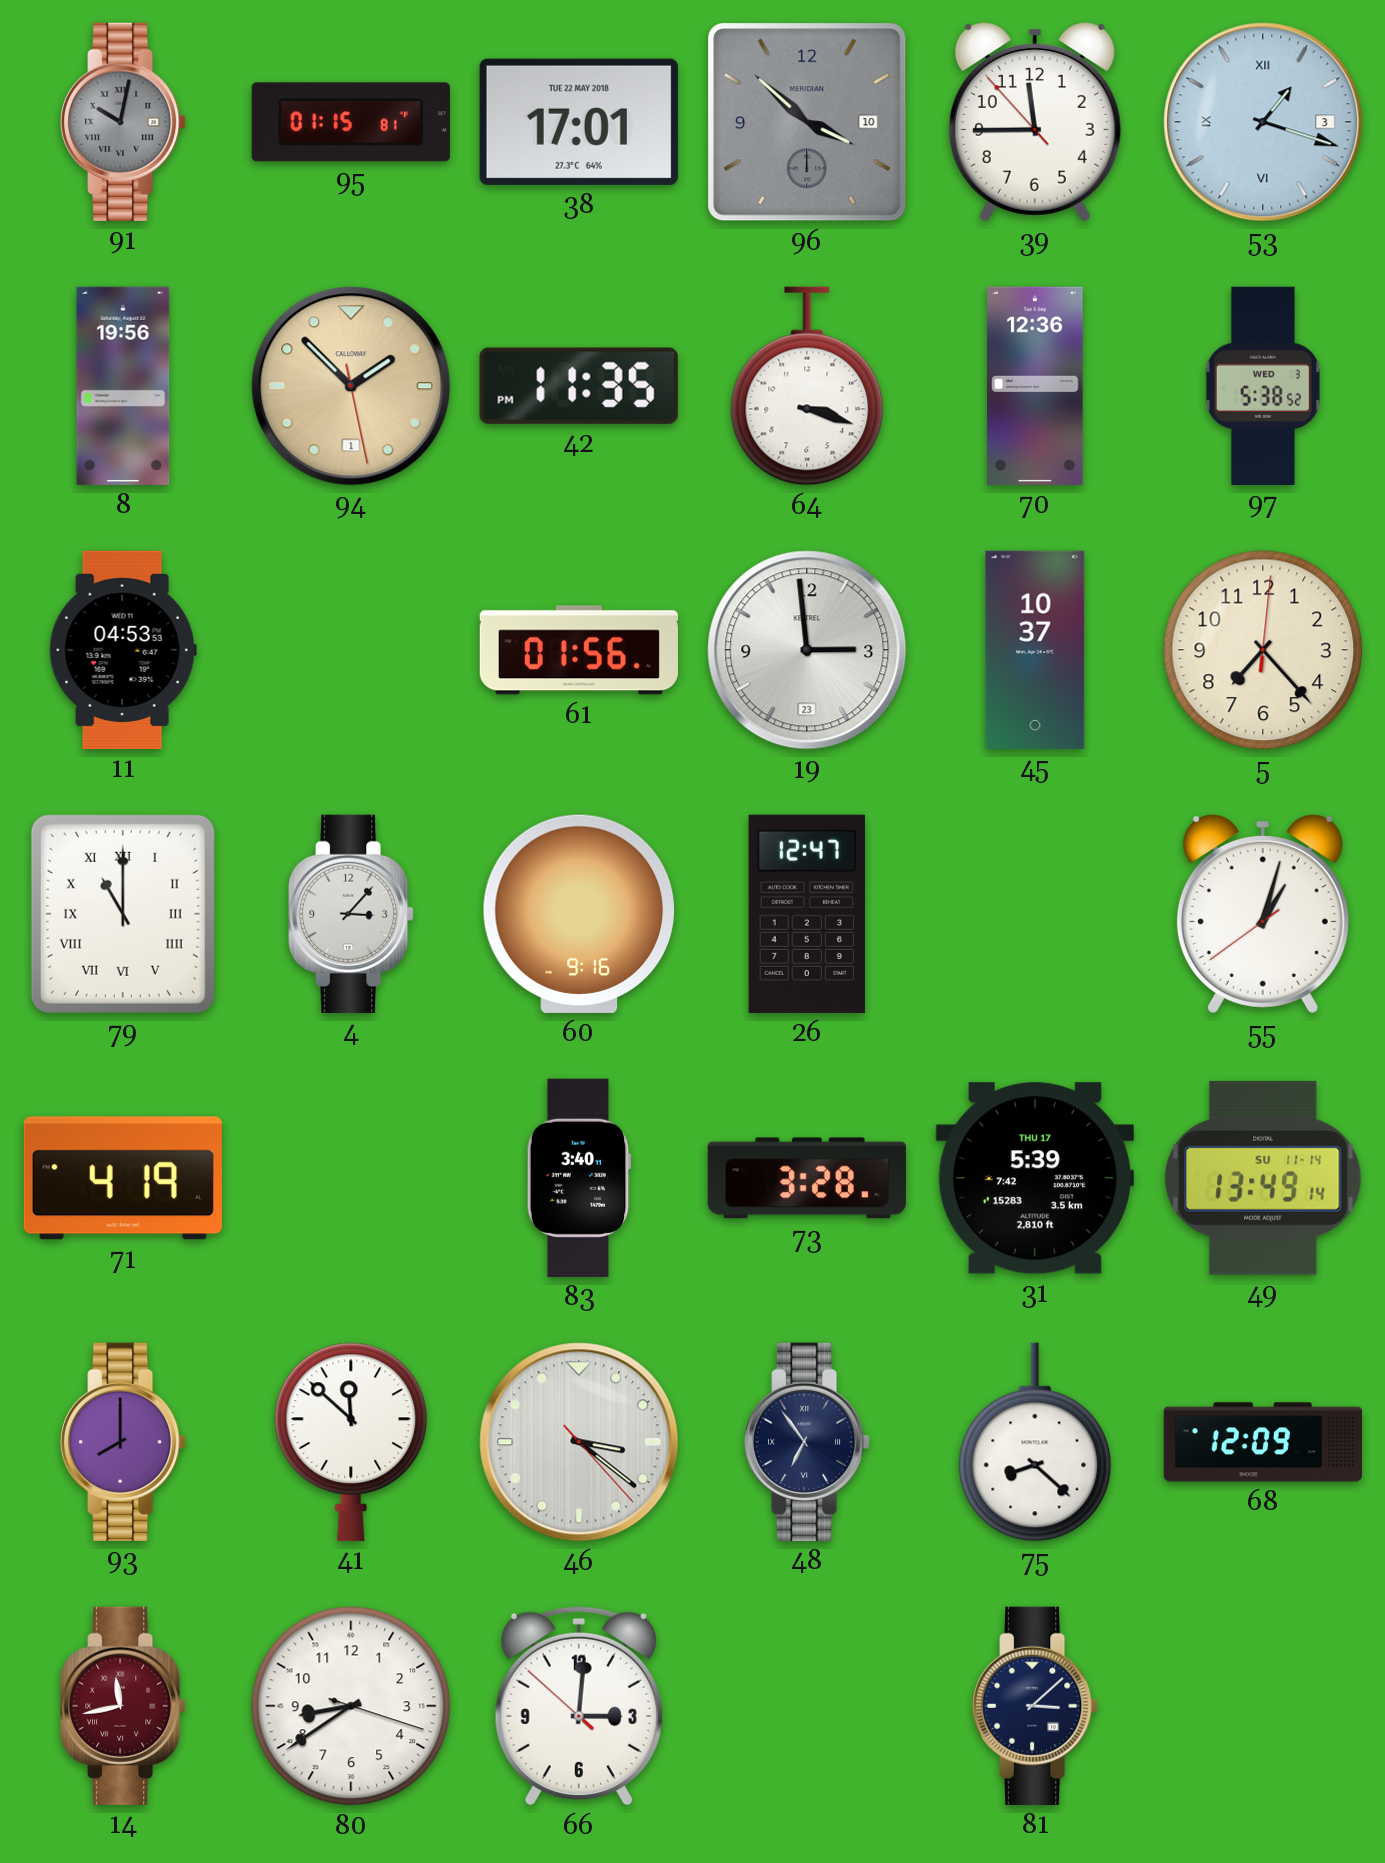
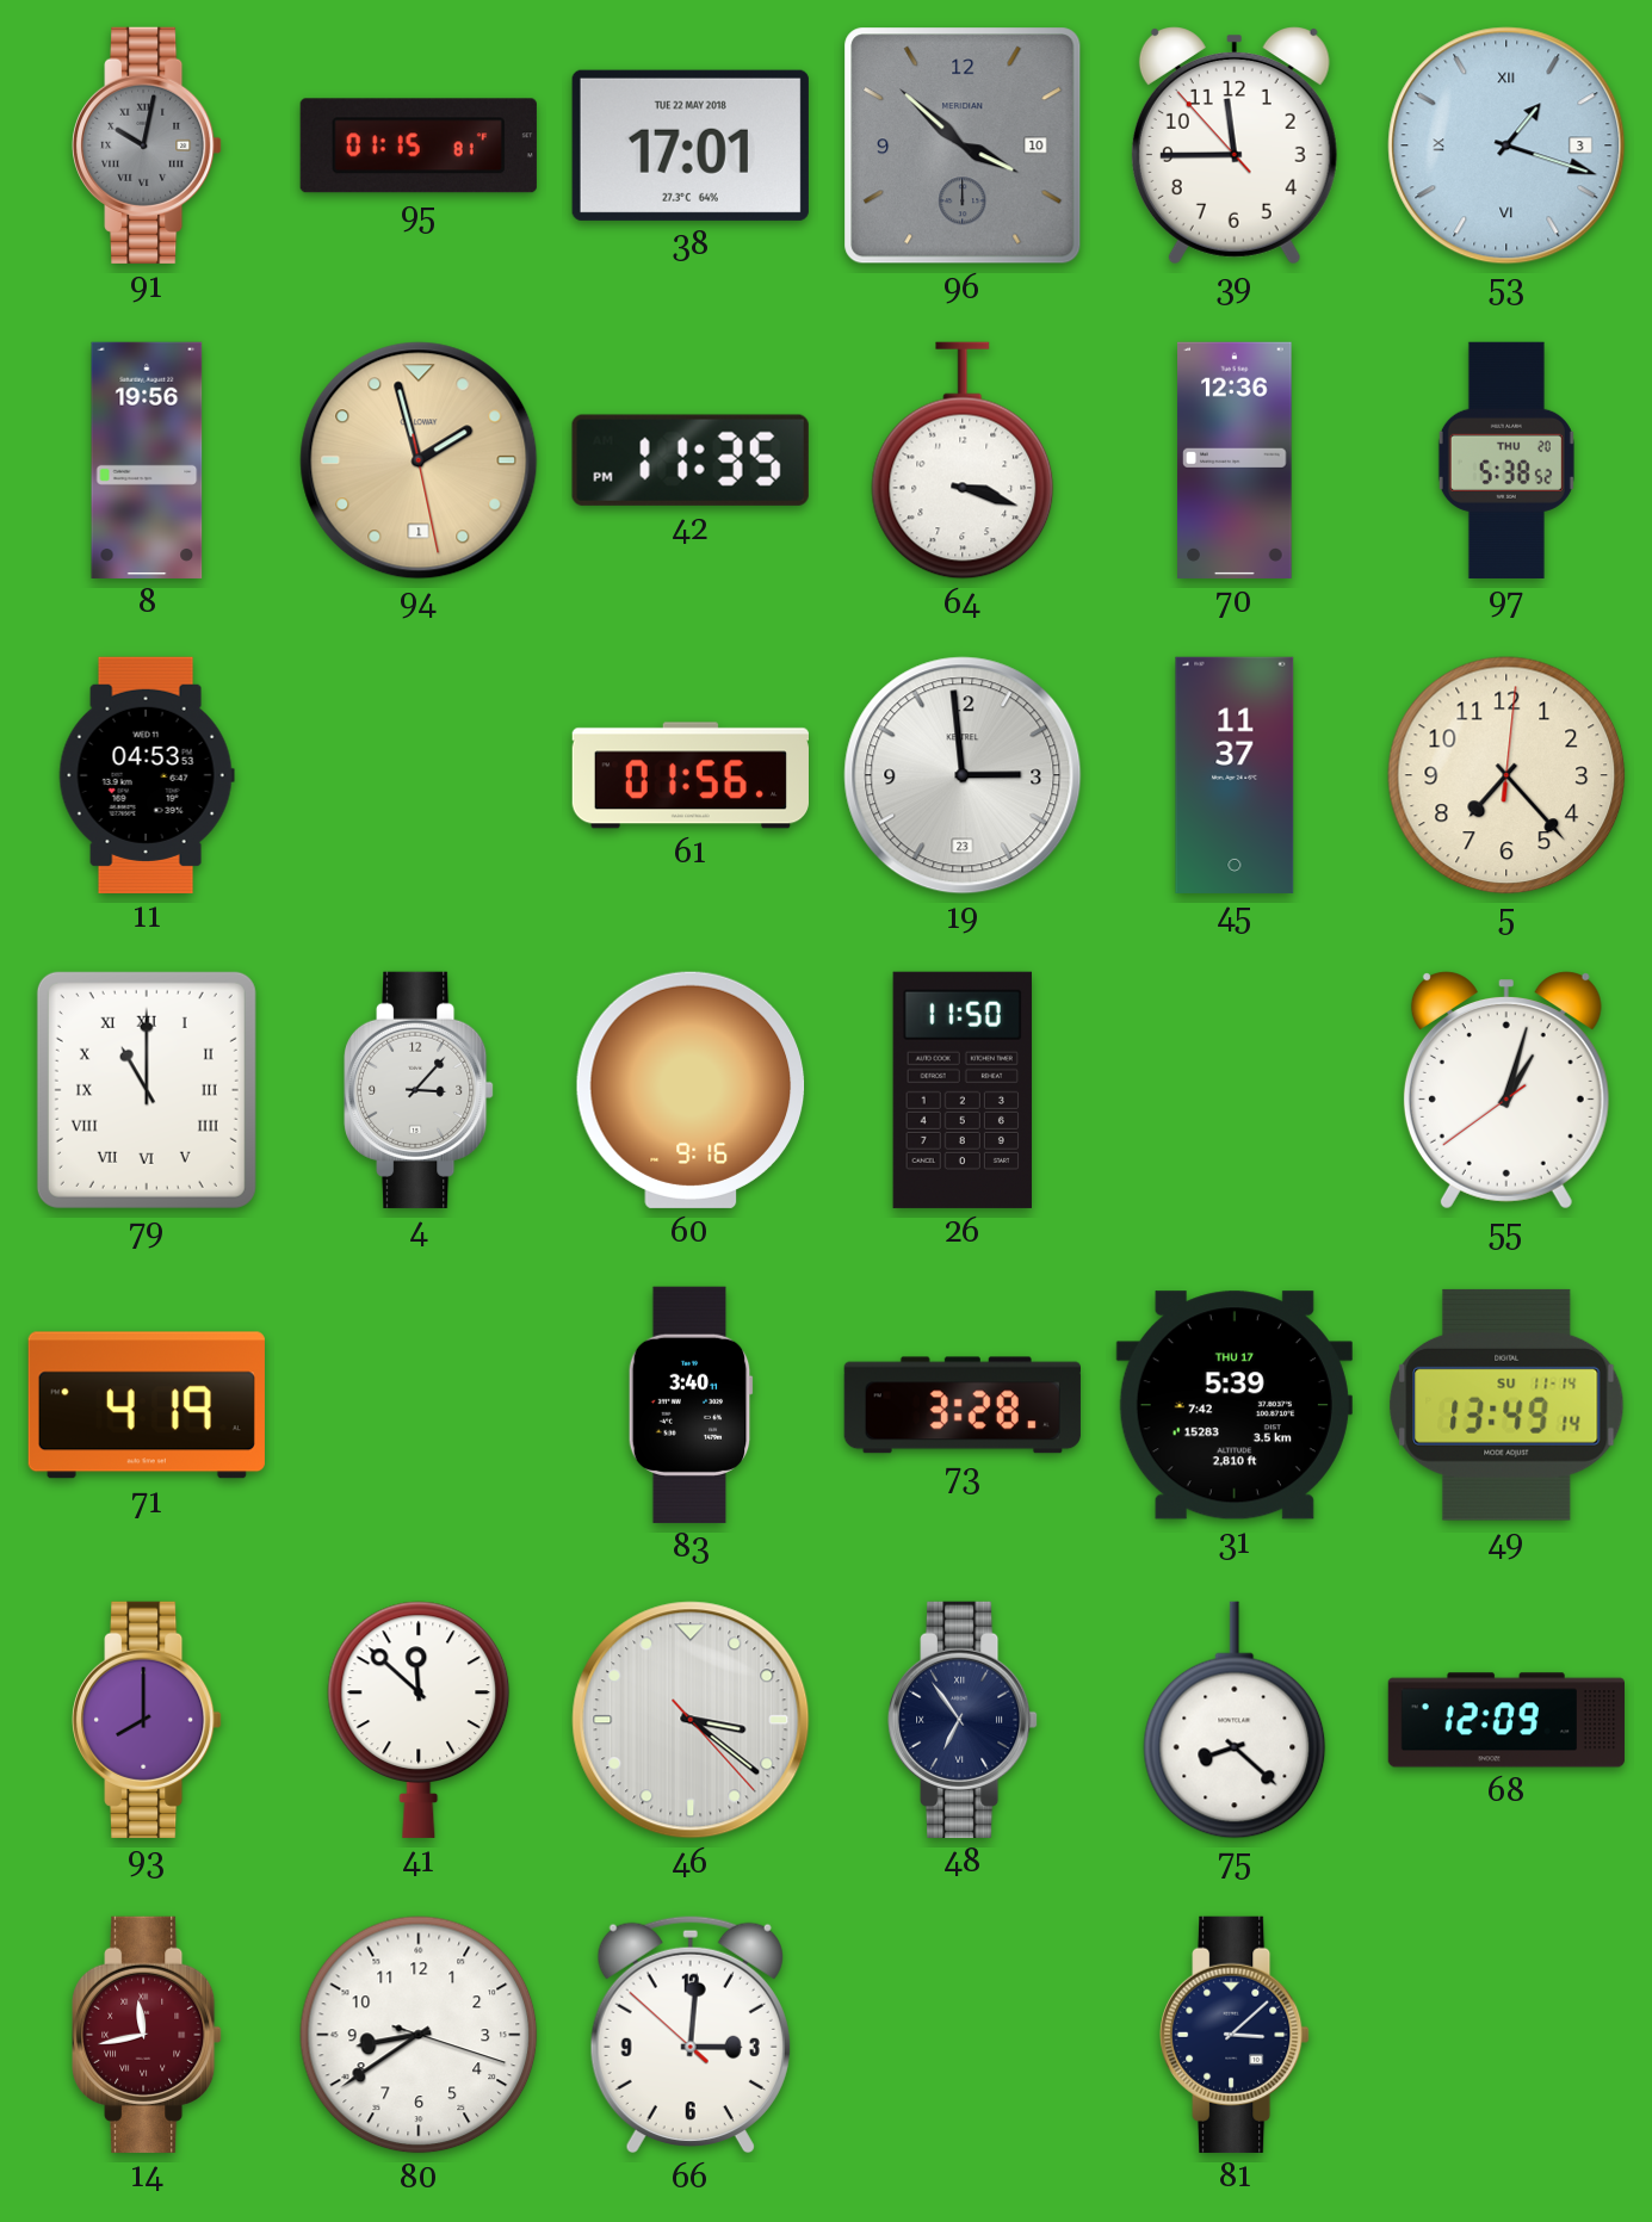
94: 1:52 -> 1:57 (419, 460)
97 date: WED 3 -> THU 20 (1506, 460)
45: 10:37 -> 11:37 (1235, 775)
26: 12:47 -> 11:50 (963, 1090)
